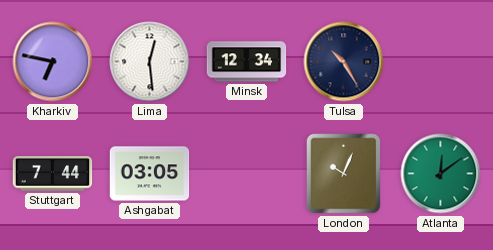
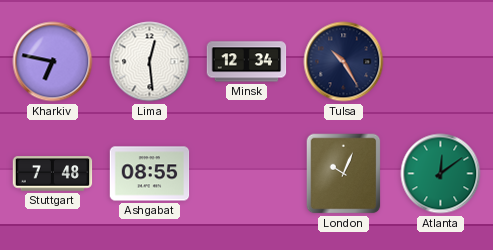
Stuttgart: 7:44 -> 7:48 (53, 174)
Ashgabat: 03:05 -> 08:55 (150, 174)
